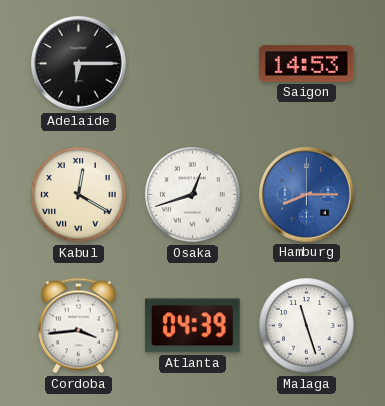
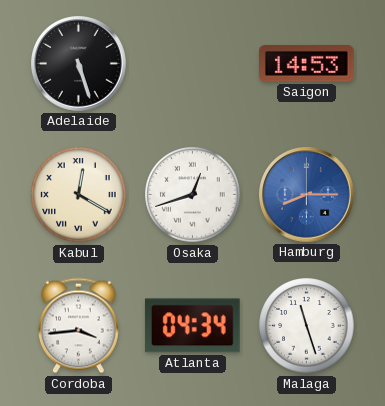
Adelaide: 6:15 -> 5:27 (79, 64)
Atlanta: 04:39 -> 04:34 (192, 326)
